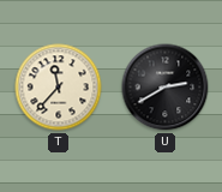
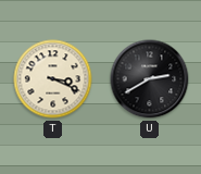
T: 11:37 -> 3:19 (53, 79)
